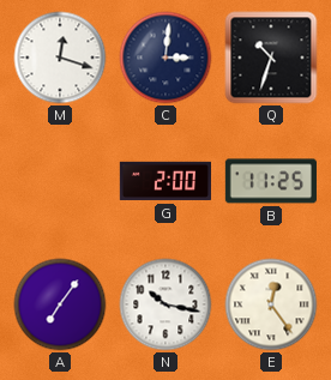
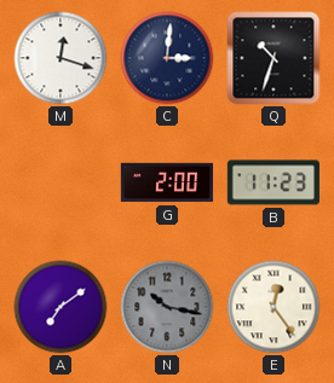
B: 11:25 -> 11:23 (273, 182)
A: 7:06 -> 7:09 (61, 307)
N dial: white -> grey (167, 307)
